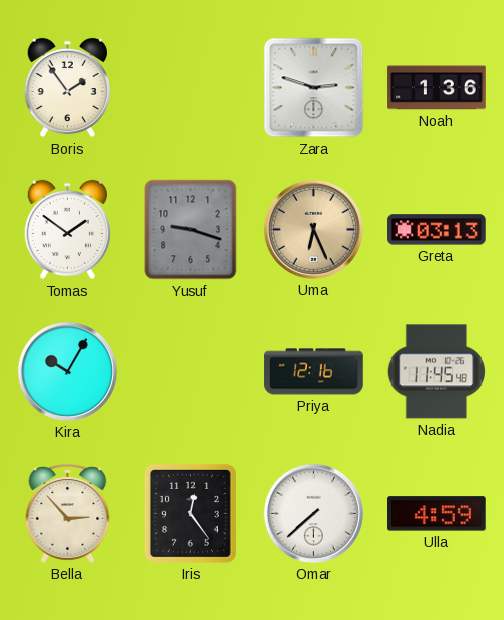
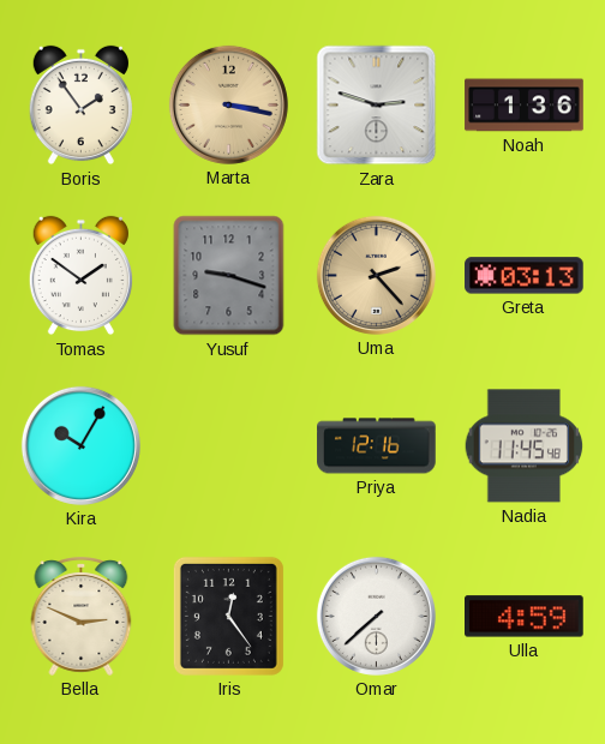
Marta: none -> 3:17 (228, 104)
Uma: 6:26 -> 2:23 (376, 275)
Bella: 2:53 -> 2:49 (82, 616)
